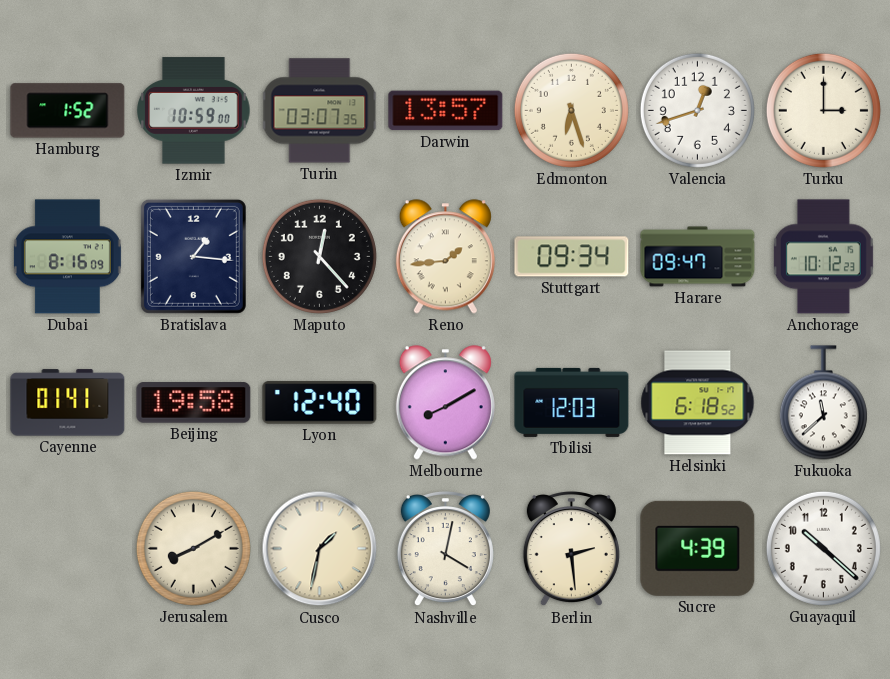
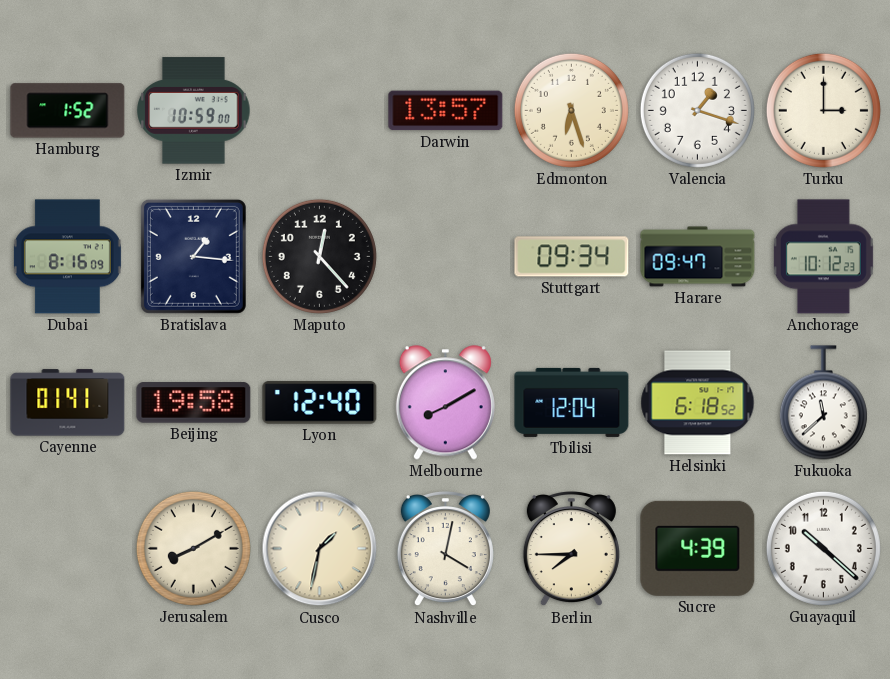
Turin: 03:07 -> none (320, 111)
Valencia: 12:42 -> 1:18 (697, 110)
Reno: 1:44 -> none (445, 257)
Tbilisi: 12:03 -> 12:04 (572, 402)
Berlin: 2:29 -> 7:45 (571, 550)
